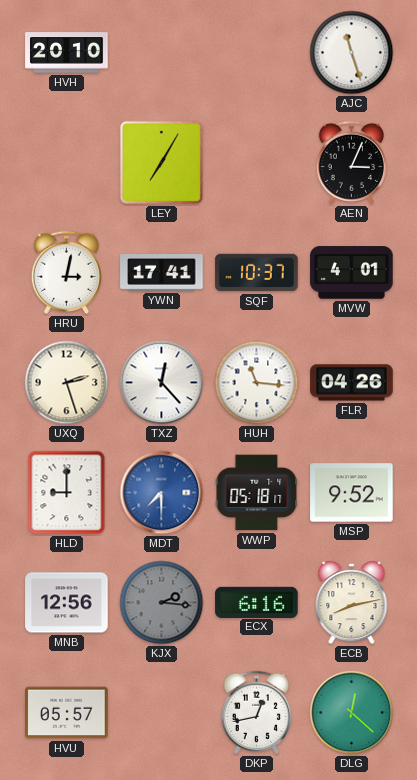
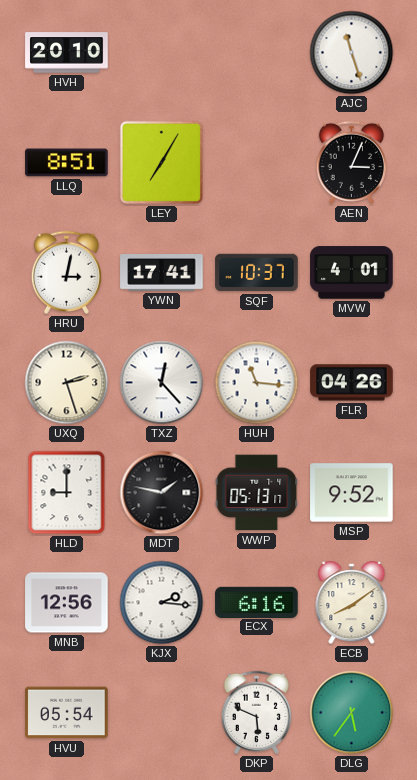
LLQ: none -> 8:51 (67, 163)
MDT: 7:30 -> 1:47 (162, 493)
MDT dial: blue -> black (162, 493)
WWP: 05:18 -> 05:13 (257, 493)
KJX dial: grey -> white (162, 603)
ECB: 8:13 -> 8:09 (352, 603)
HVU: 05:57 -> 05:54 (67, 713)
DKP: 12:43 -> 5:49 (256, 712)
DLG: 12:22 -> 5:36 (352, 713)
